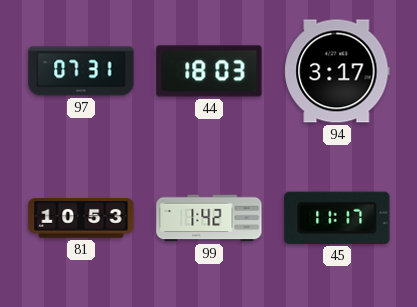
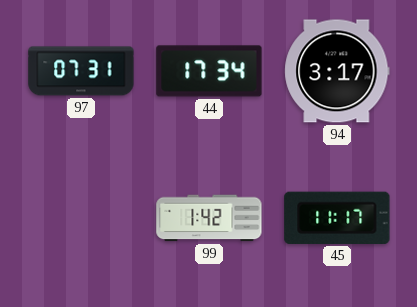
44: 18:03 -> 17:34 (209, 71)
81: 10:53 -> none (81, 218)
